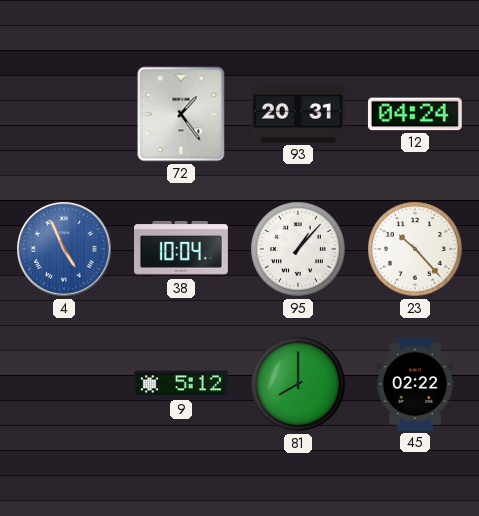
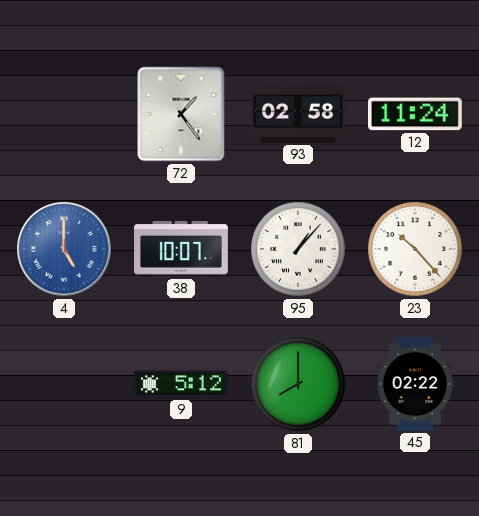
93: 20:31 -> 02:58 (298, 114)
12: 04:24 -> 11:24 (415, 114)
4: 4:56 -> 5:00 (65, 250)
38: 10:04 -> 10:07 (182, 249)
